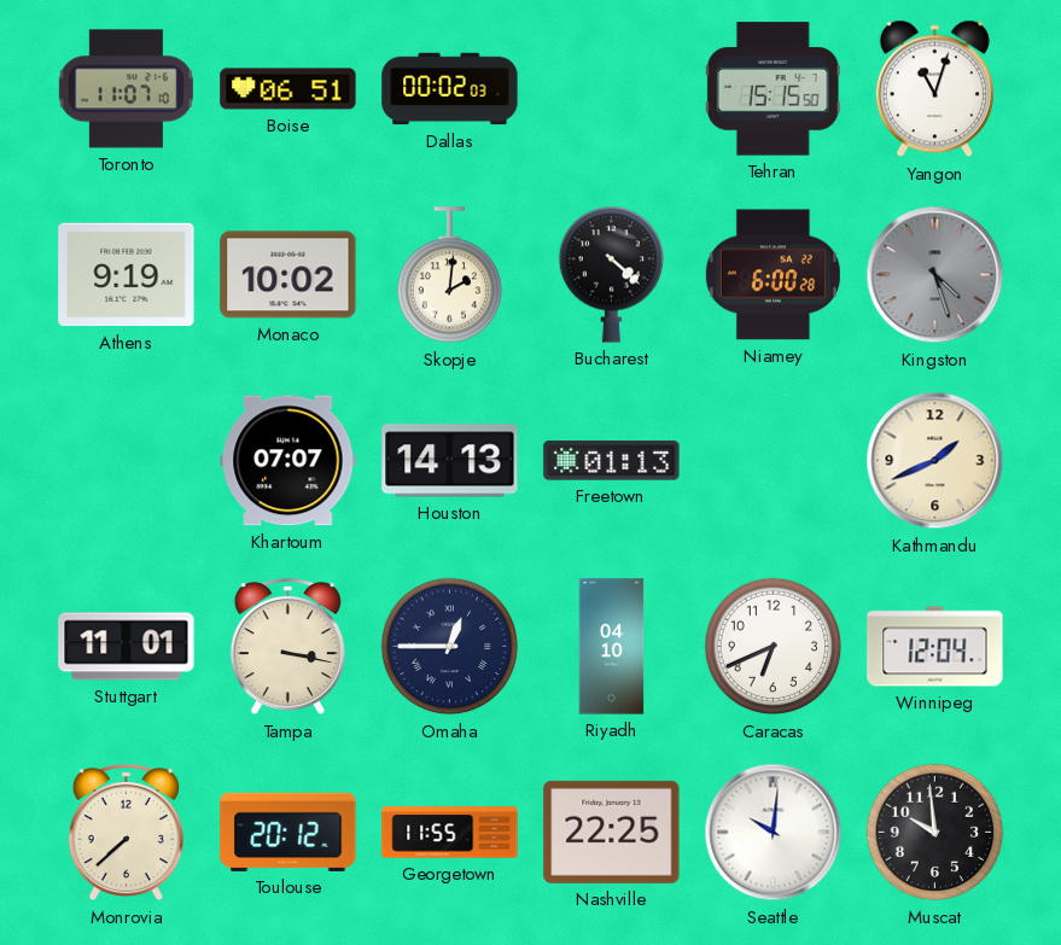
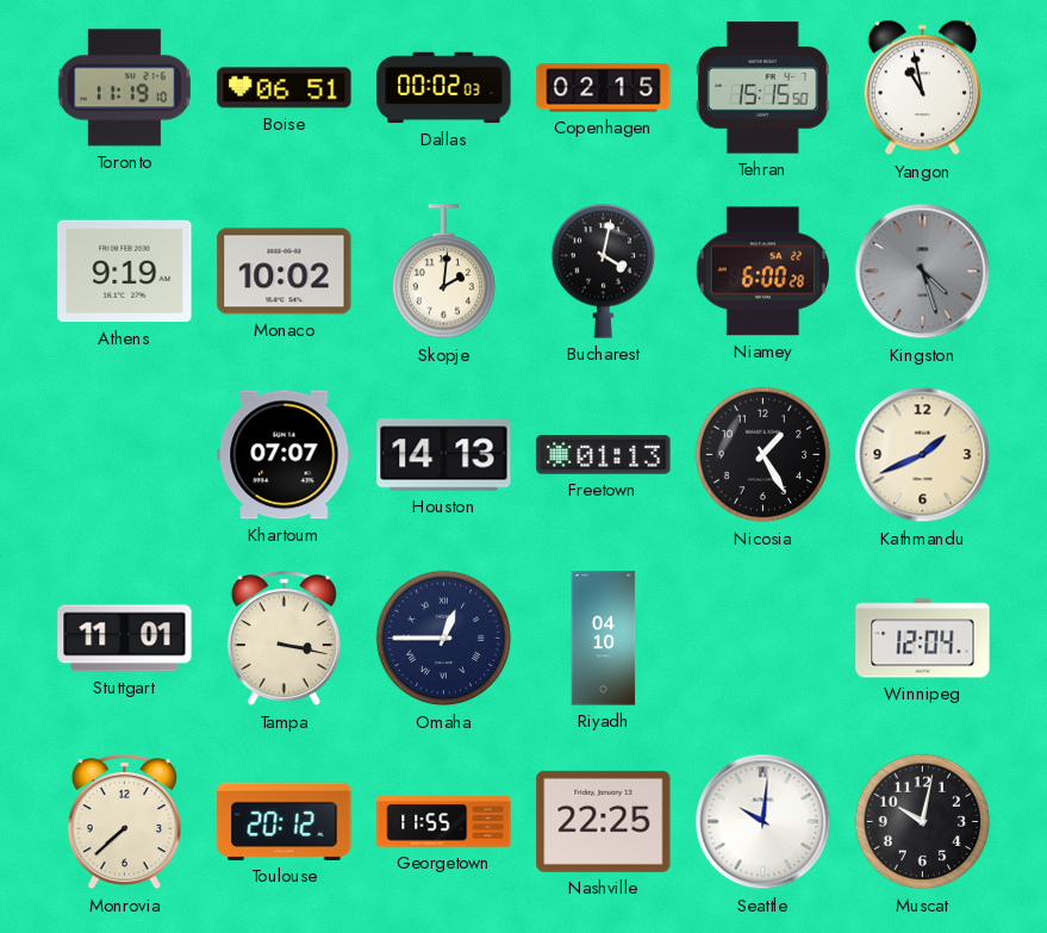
Toronto: 11:07 -> 11:19 (124, 88)
Copenhagen: none -> 02:15 (604, 88)
Yangon: 11:03 -> 10:58 (922, 88)
Bucharest: 4:22 -> 4:02 (604, 270)
Nicosia: none -> 1:25 (764, 455)
Caracas: 6:41 -> none (774, 647)
Muscat: 9:59 -> 10:02 (923, 822)
